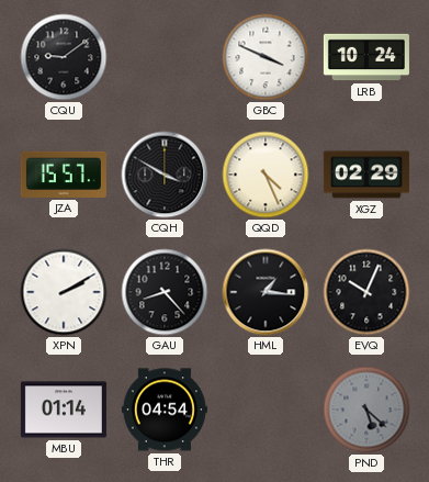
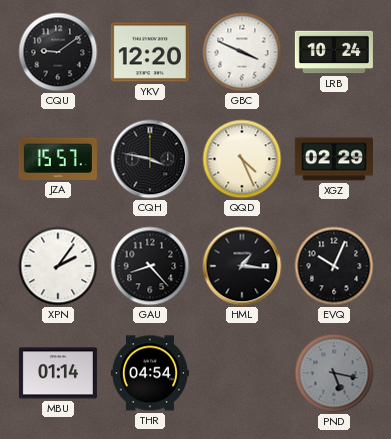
YKV: none -> 12:20 (150, 52)
CQH: 3:50 -> 3:47 (150, 159)
XPN: 2:10 -> 2:06 (58, 266)
PND: 5:22 -> 5:17 (334, 373)
